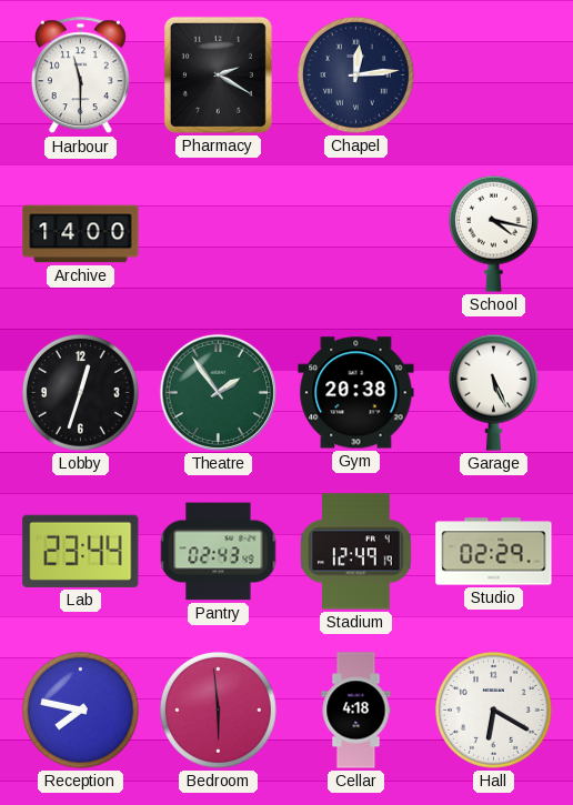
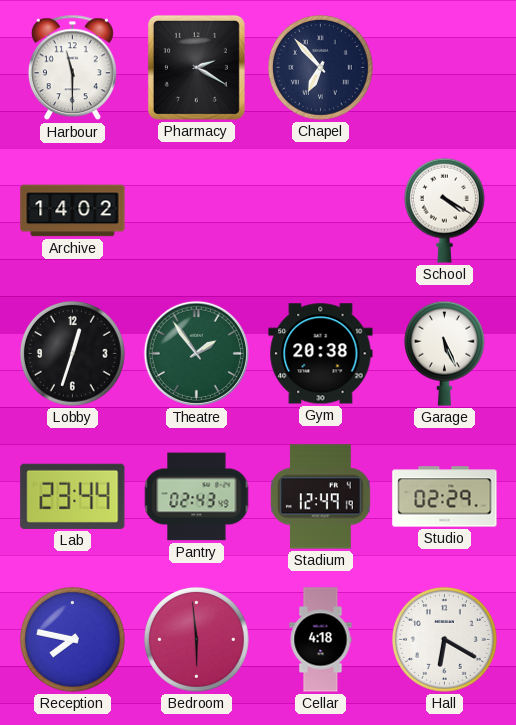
Chapel: 12:14 -> 6:53 (320, 67)
Archive: 14:00 -> 14:02 (73, 211)
School: 4:17 -> 4:20 (444, 210)
